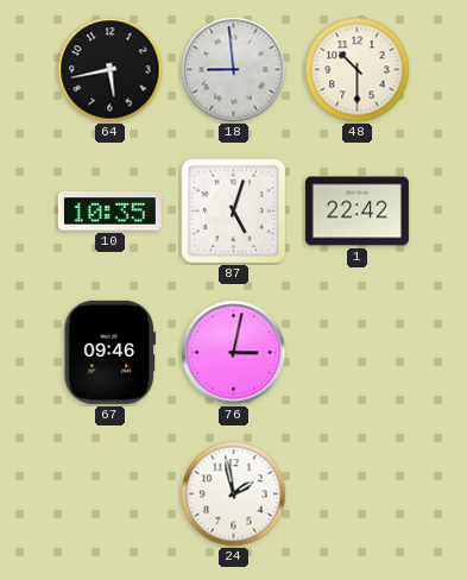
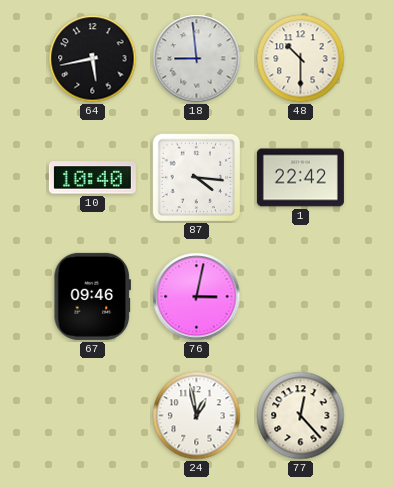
10: 10:35 -> 10:40 (92, 178)
87: 5:03 -> 4:16 (197, 178)
24: 1:58 -> 12:58 (197, 416)
77: none -> 12:23 (301, 416)
